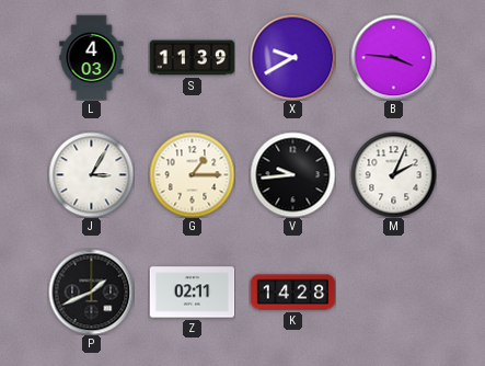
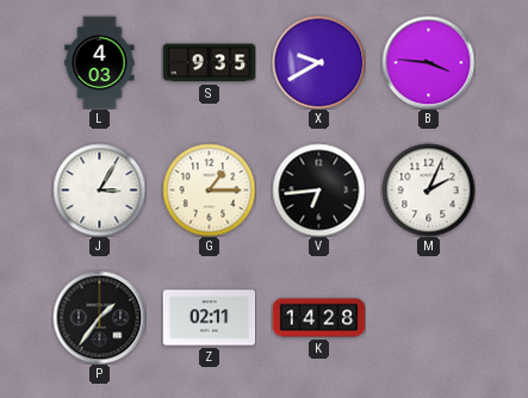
S: 11:39 -> 9:35 (209, 63)
V: 9:44 -> 6:44 (318, 189)
P: 1:41 -> 1:36 (99, 317)
